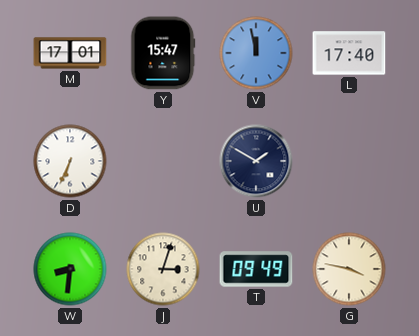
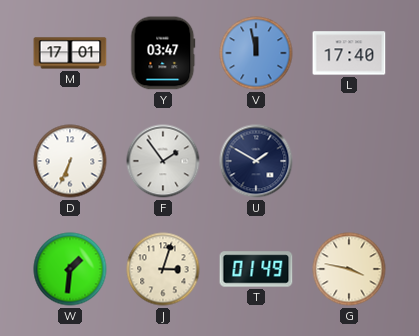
Y: 15:47 -> 03:47 (163, 53)
F: none -> 1:54 (163, 161)
W: 8:31 -> 1:31 (70, 269)
T: 09:49 -> 01:49 (256, 269)
